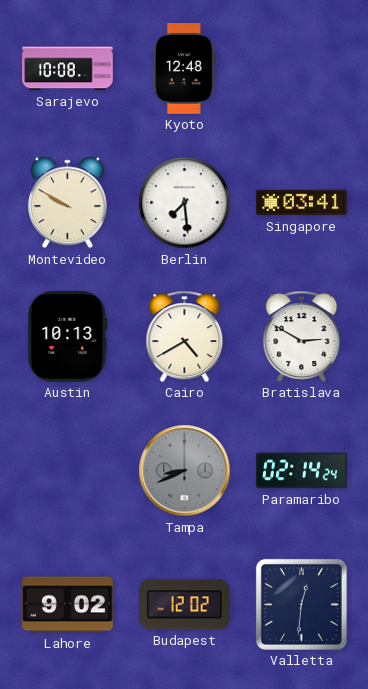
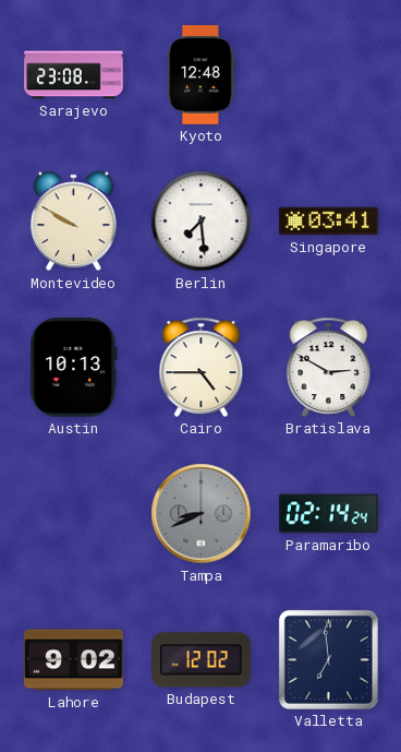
Sarajevo: 10:08 -> 23:08 (74, 75)
Cairo: 4:40 -> 4:45 (202, 367)
Valletta: 12:31 -> 6:59 (328, 659)
